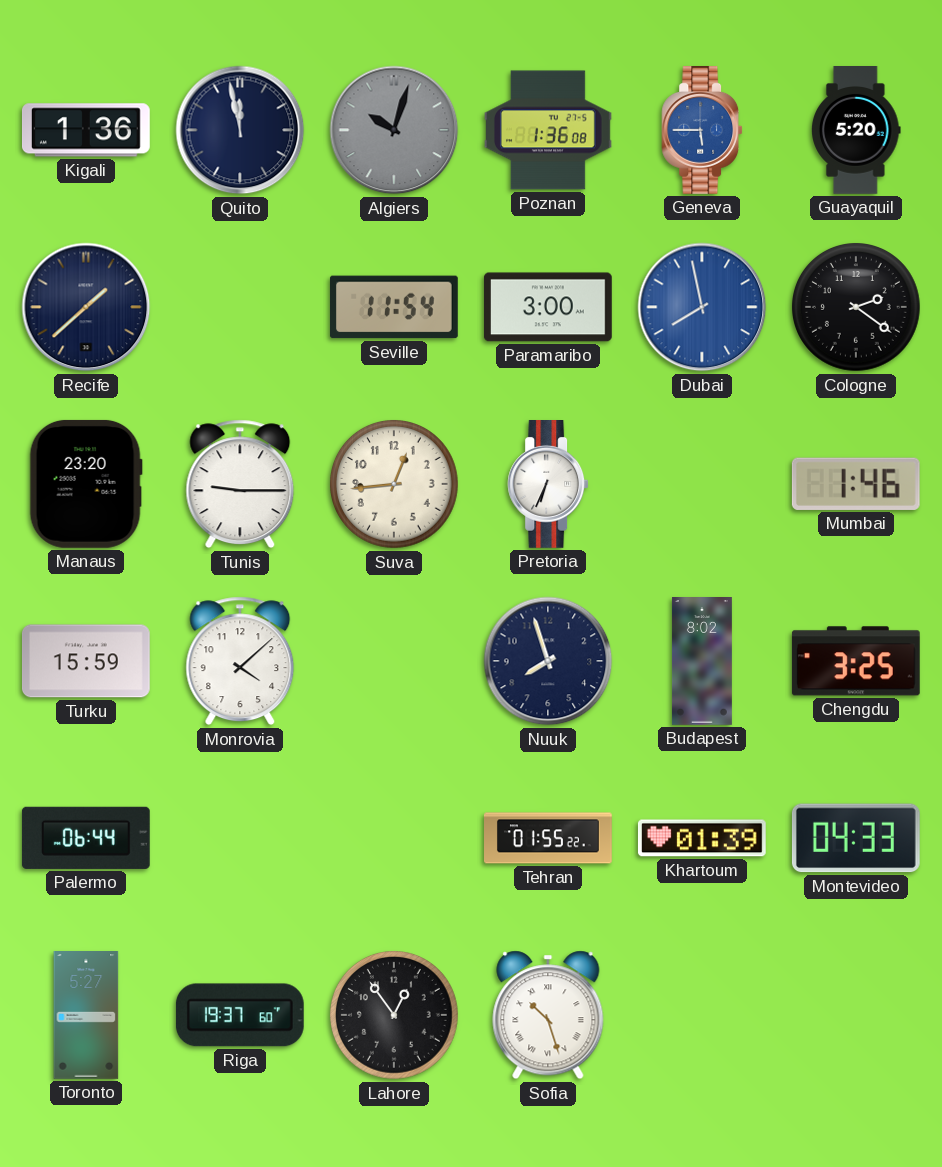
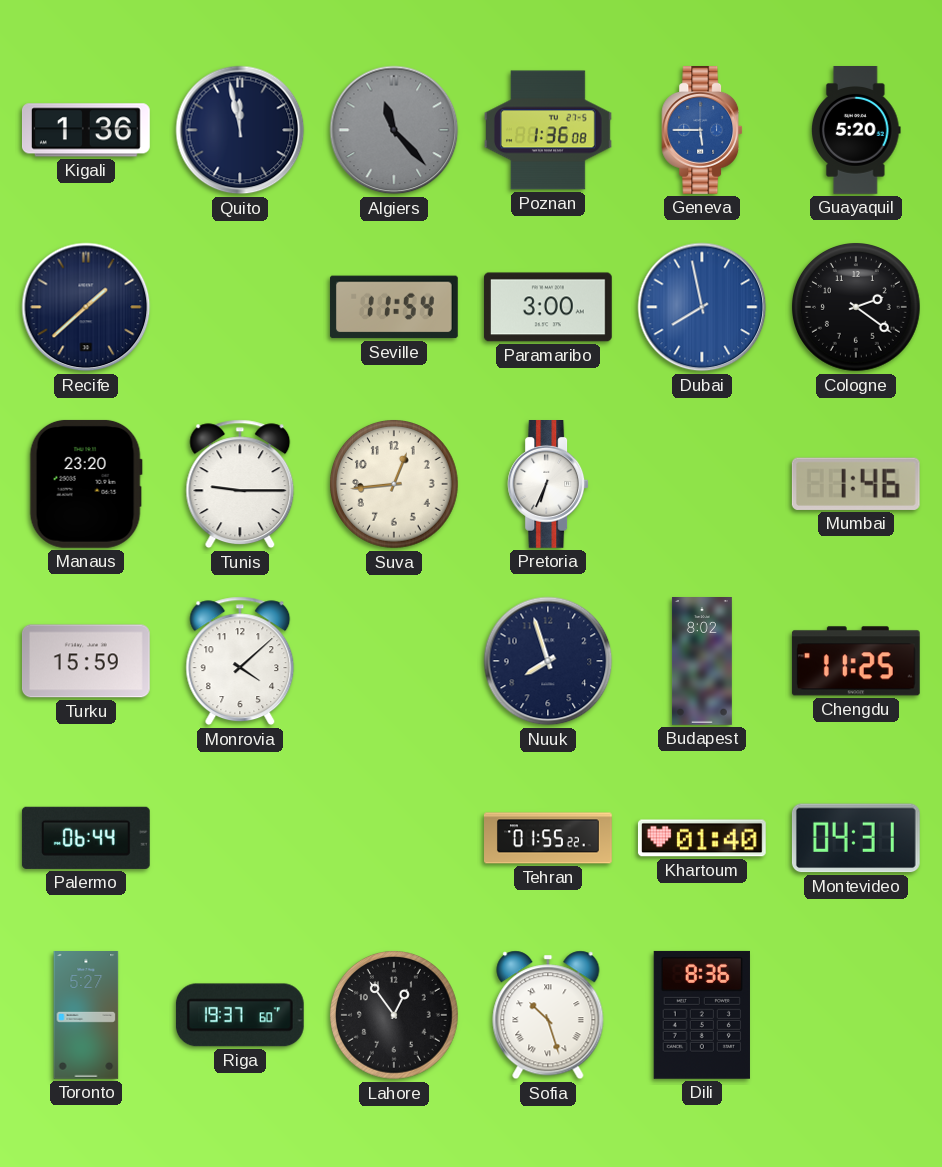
Algiers: 10:03 -> 11:23 (394, 130)
Chengdu: 3:25 -> 11:25 (856, 661)
Khartoum: 01:39 -> 01:40 (702, 838)
Montevideo: 04:33 -> 04:31 (856, 838)
Dili: none -> 8:36 (702, 1015)
